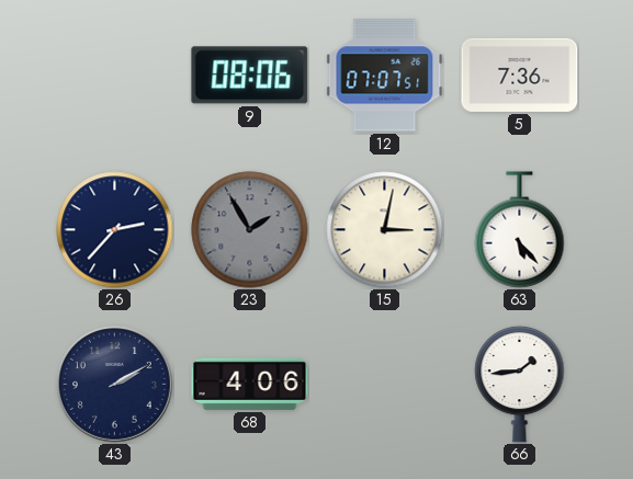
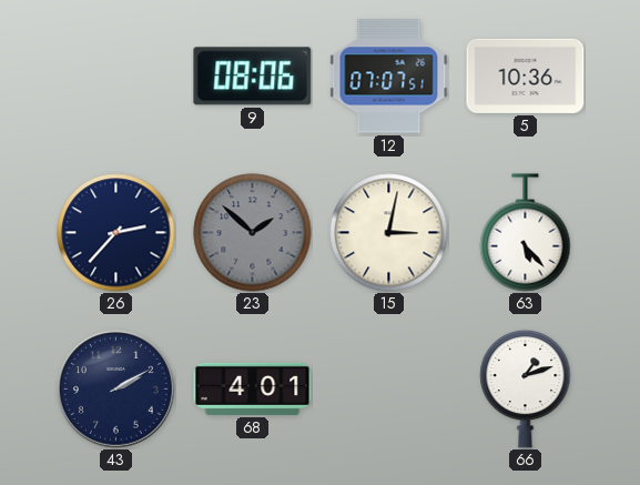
5: 7:36 -> 10:36 (526, 75)
23: 1:55 -> 1:52 (253, 233)
68: 4:06 -> 4:01 (253, 388)
66: 1:44 -> 1:12 (526, 388)
